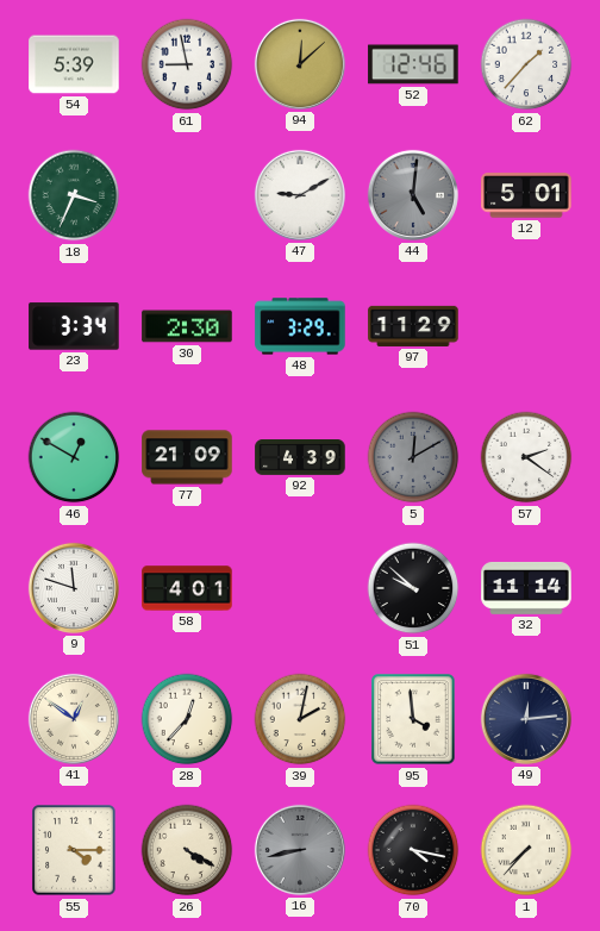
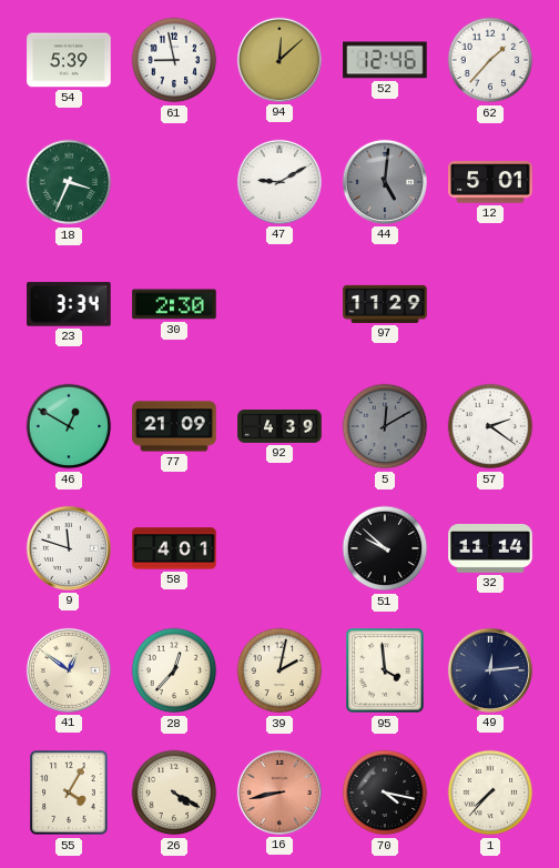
48: 3:29 -> none (300, 326)
55: 4:15 -> 4:05 (69, 793)
16 dial: grey -> salmon (279, 793)
